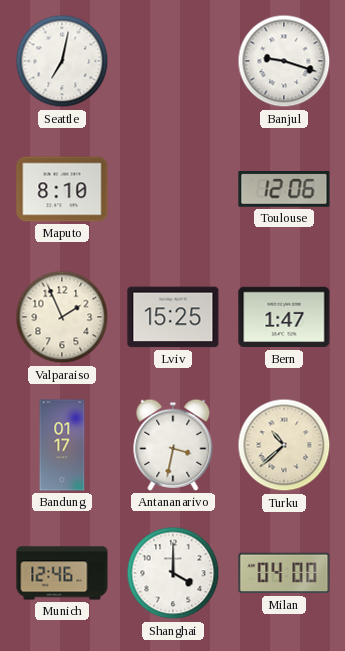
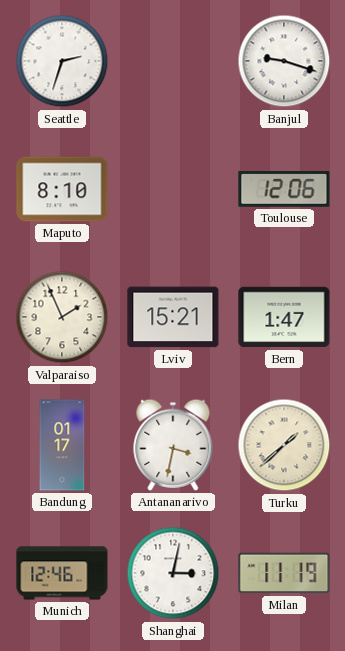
Seattle: 7:02 -> 2:33 (62, 61)
Lviv: 15:25 -> 15:21 (173, 317)
Turku: 10:38 -> 1:38 (284, 445)
Shanghai: 4:00 -> 3:02 (173, 573)
Milan: 04:00 -> 11:19 (284, 573)
